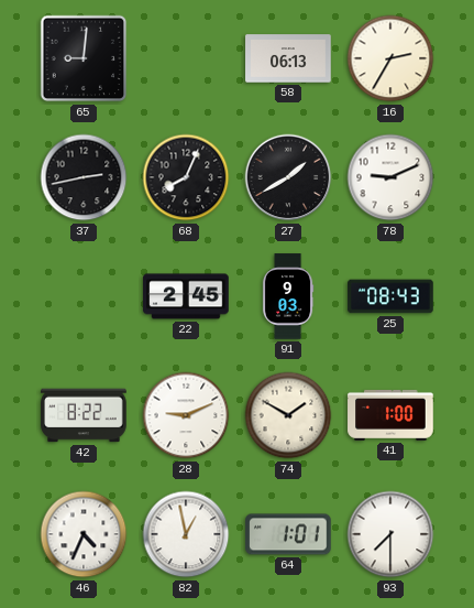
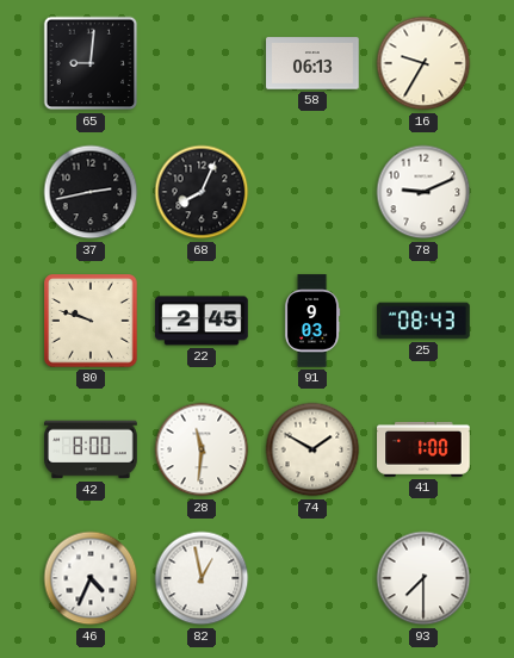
16: 2:35 -> 9:35 (423, 63)
27: 1:40 -> none (288, 177)
80: none -> 9:48 (91, 321)
42: 8:22 -> 8:00 (91, 449)
28: 9:11 -> 11:31 (202, 449)
64: 1:01 -> none (288, 534)
